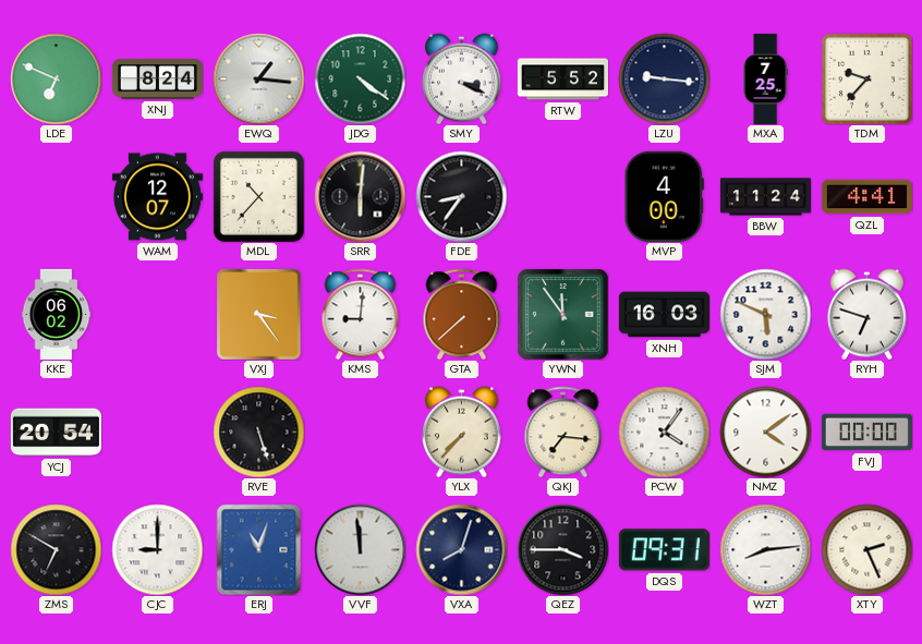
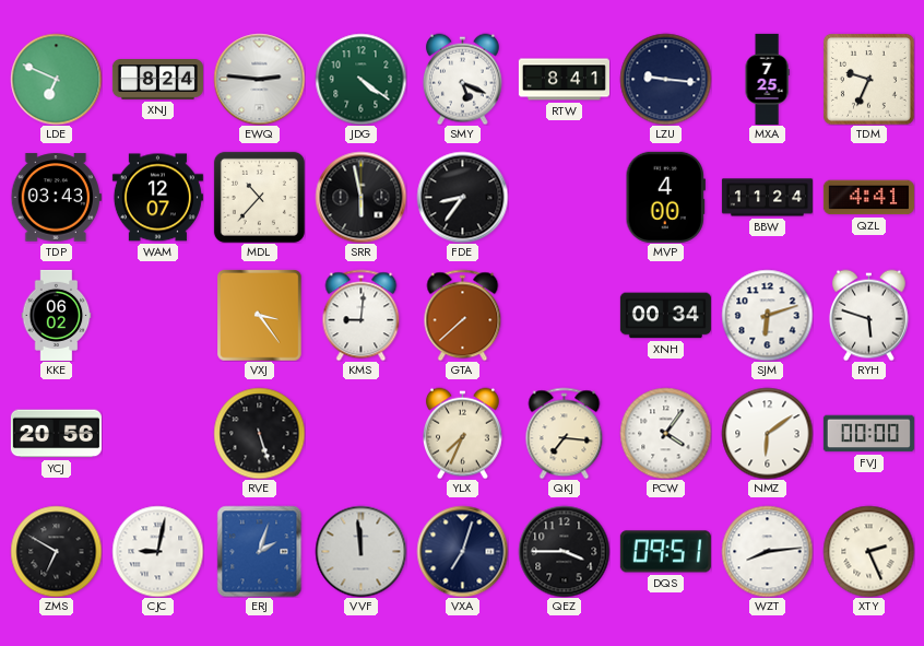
EWQ: 1:16 -> 2:46 (259, 79)
SMY: 3:19 -> 5:19 (462, 79)
RTW: 5:52 -> 8:41 (564, 80)
TDM: 9:37 -> 9:34 (869, 80)
TDP: none -> 03:43 (56, 198)
SRR: 6:01 -> 5:58 (360, 197)
YWN: 11:54 -> none (562, 314)
XNH: 16:03 -> 00:34 (665, 316)
SJM: 5:49 -> 6:12 (767, 315)
RYH: 6:48 -> 5:48 (868, 315)
YCJ: 20:54 -> 20:56 (56, 434)
YLX: 7:37 -> 7:34 (462, 433)
NMZ: 4:09 -> 6:09 (767, 433)
CJC: 9:00 -> 9:02 (157, 551)
ERJ: 11:03 -> 2:03 (260, 551)
VXA: 8:03 -> 7:03 (462, 551)
DQS: 09:31 -> 09:51 (665, 552)
